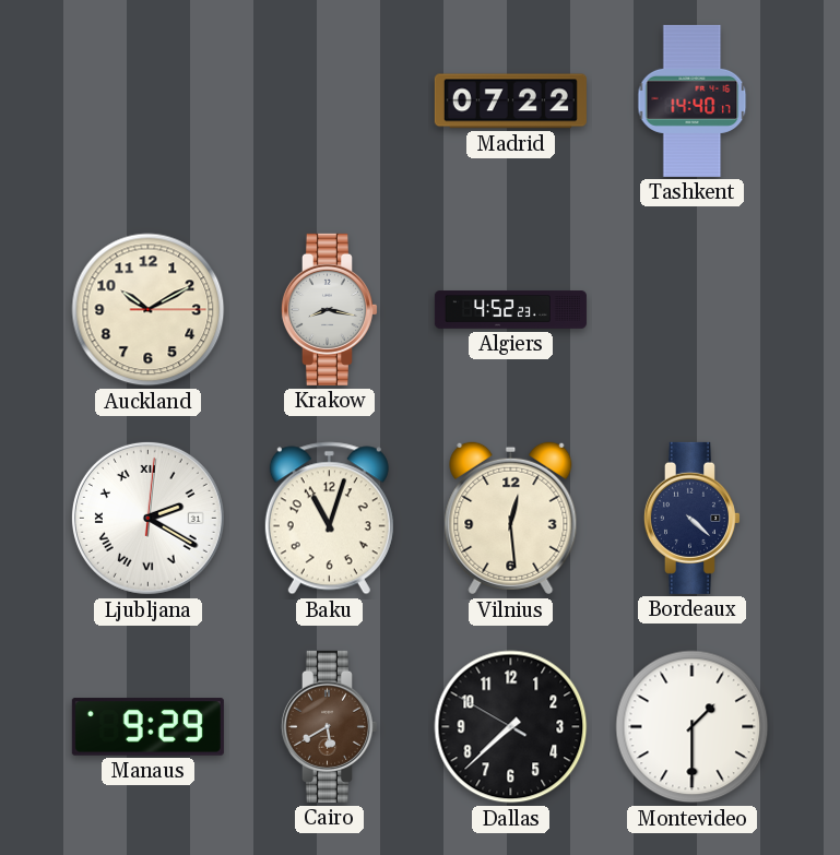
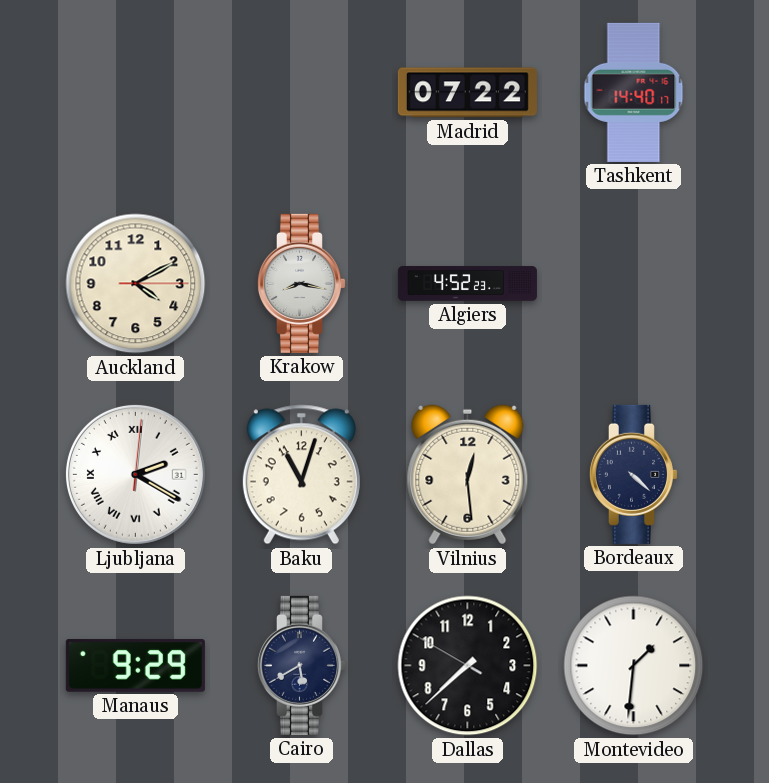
Auckland: 10:10 -> 4:10 (136, 284)
Cairo dial: brown -> navy (301, 665)
Montevideo: 1:30 -> 1:31 (634, 666)
